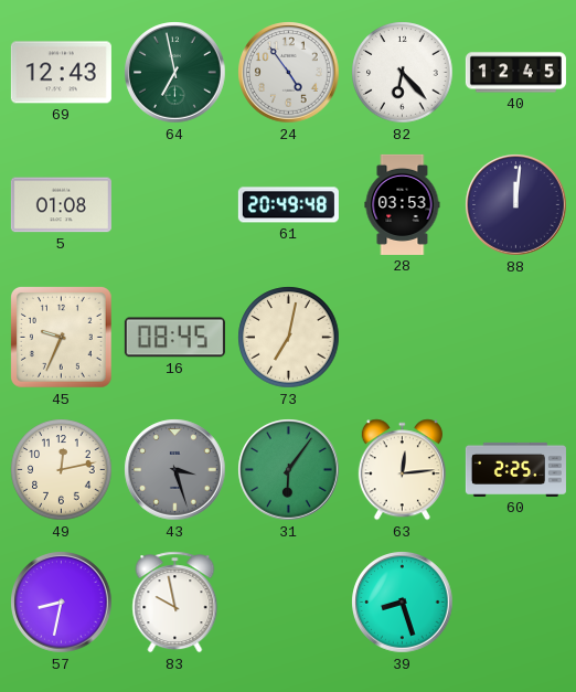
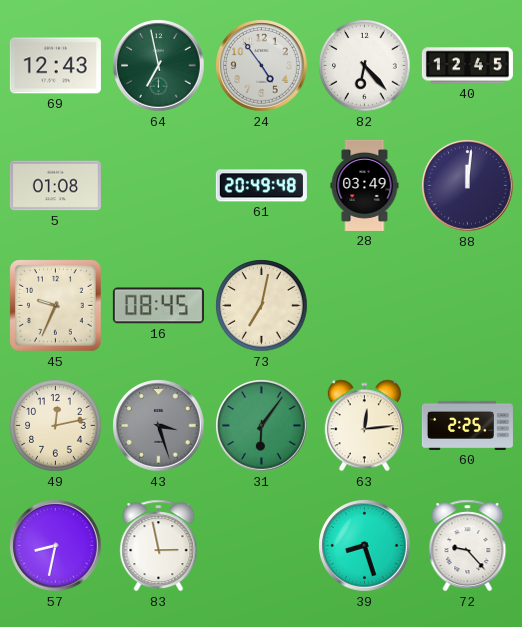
28: 03:53 -> 03:49 (365, 185)
83: 9:58 -> 2:58 (159, 546)
72: none -> 9:23 (468, 546)
